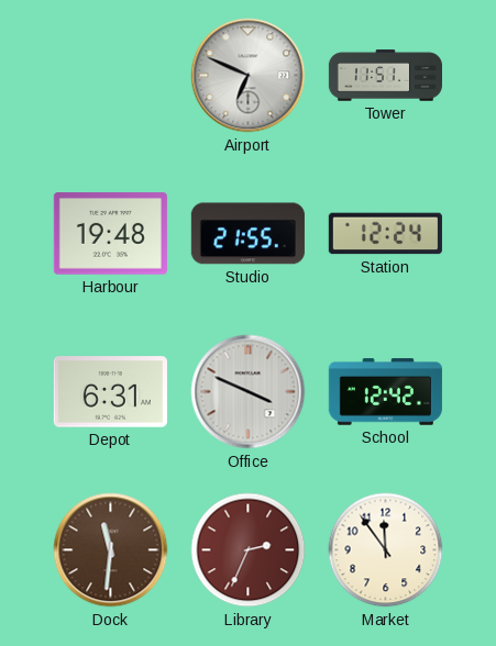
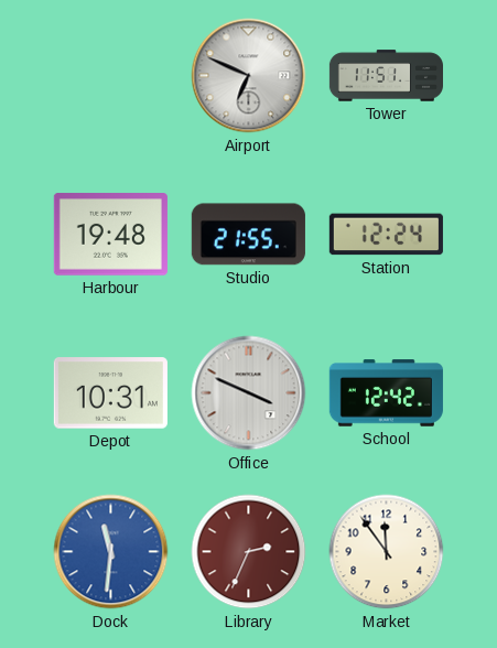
Depot: 6:31 -> 10:31 (110, 393)
Dock dial: brown -> blue (111, 552)
